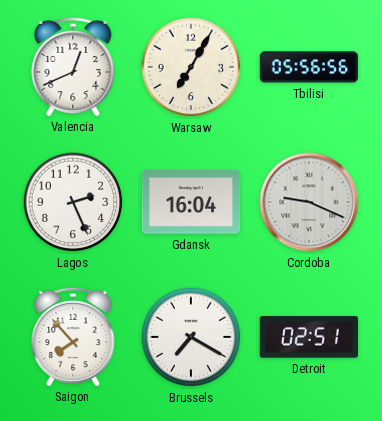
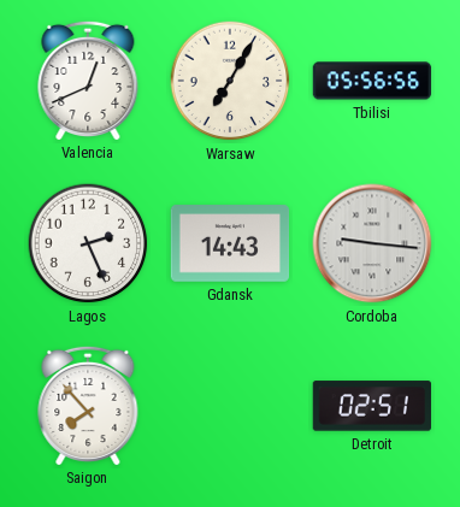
Gdansk: 16:04 -> 14:43 (230, 243)
Cordoba: 9:19 -> 9:16 (372, 243)
Brussels: 7:20 -> none (191, 337)
